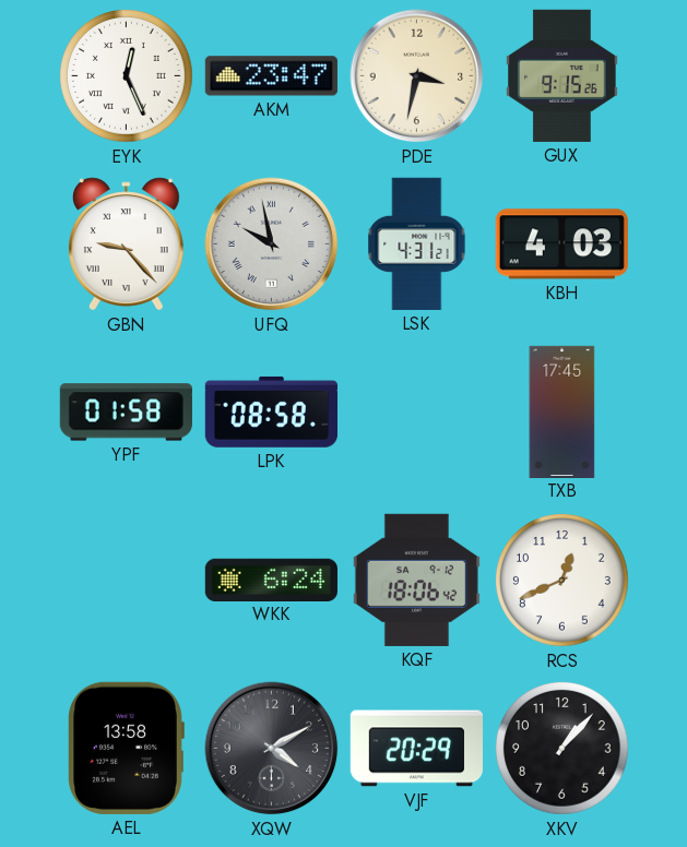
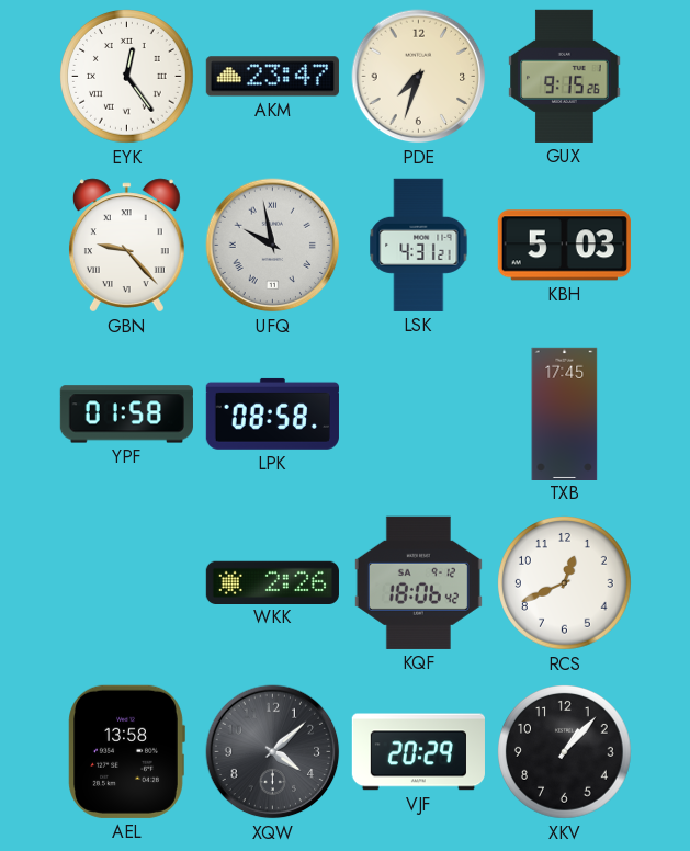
EYK: 12:26 -> 12:24 (127, 77)
PDE: 3:32 -> 7:33 (419, 77)
KBH: 4:03 -> 5:03 (564, 246)
WKK: 6:24 -> 2:26 (272, 582)
XQW: 4:10 -> 4:08 (273, 752)
